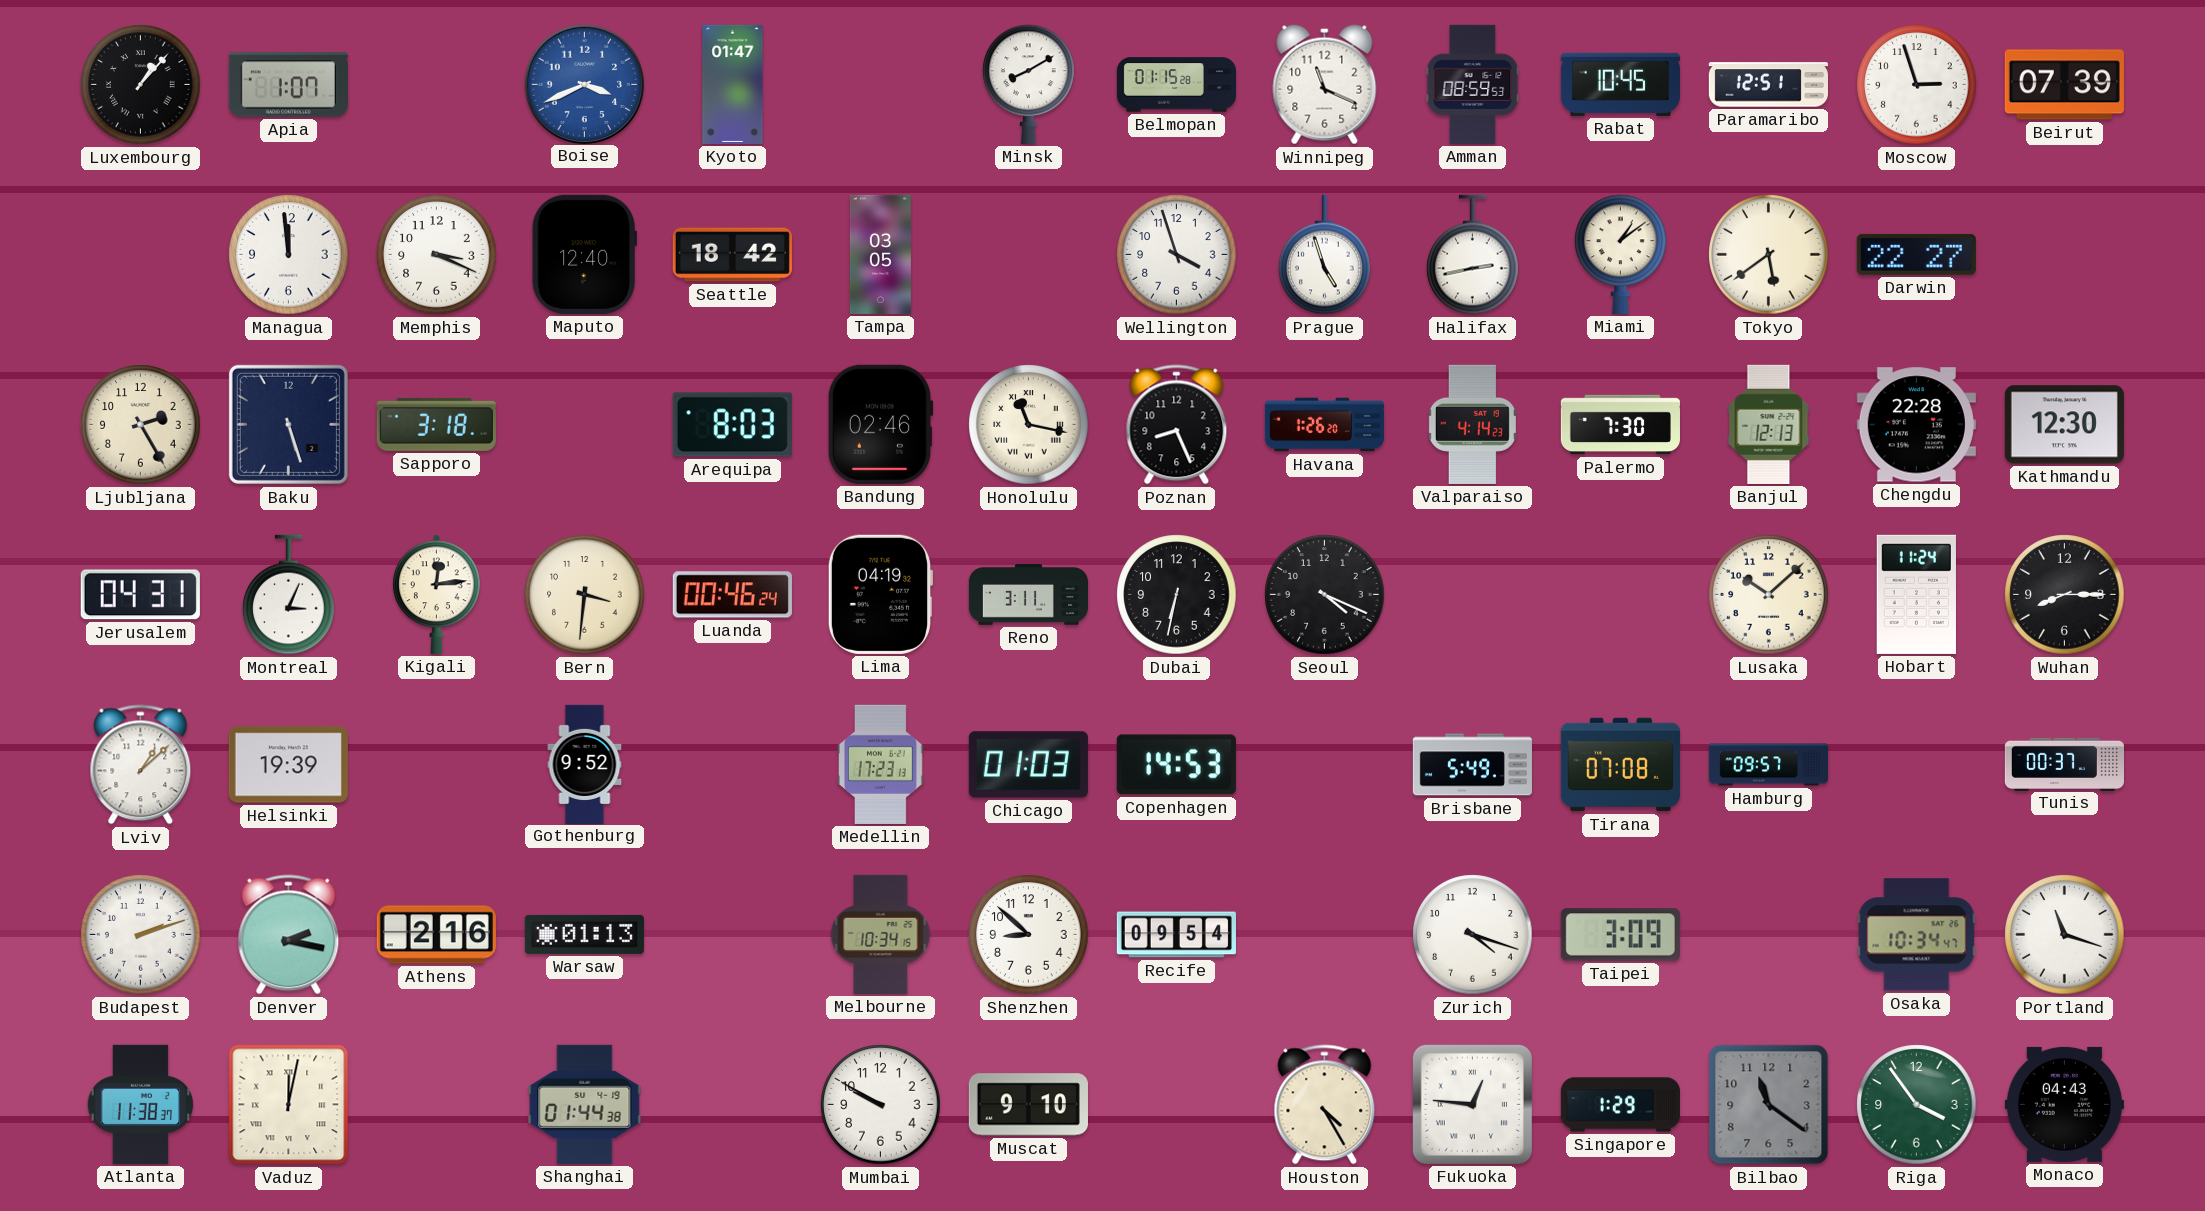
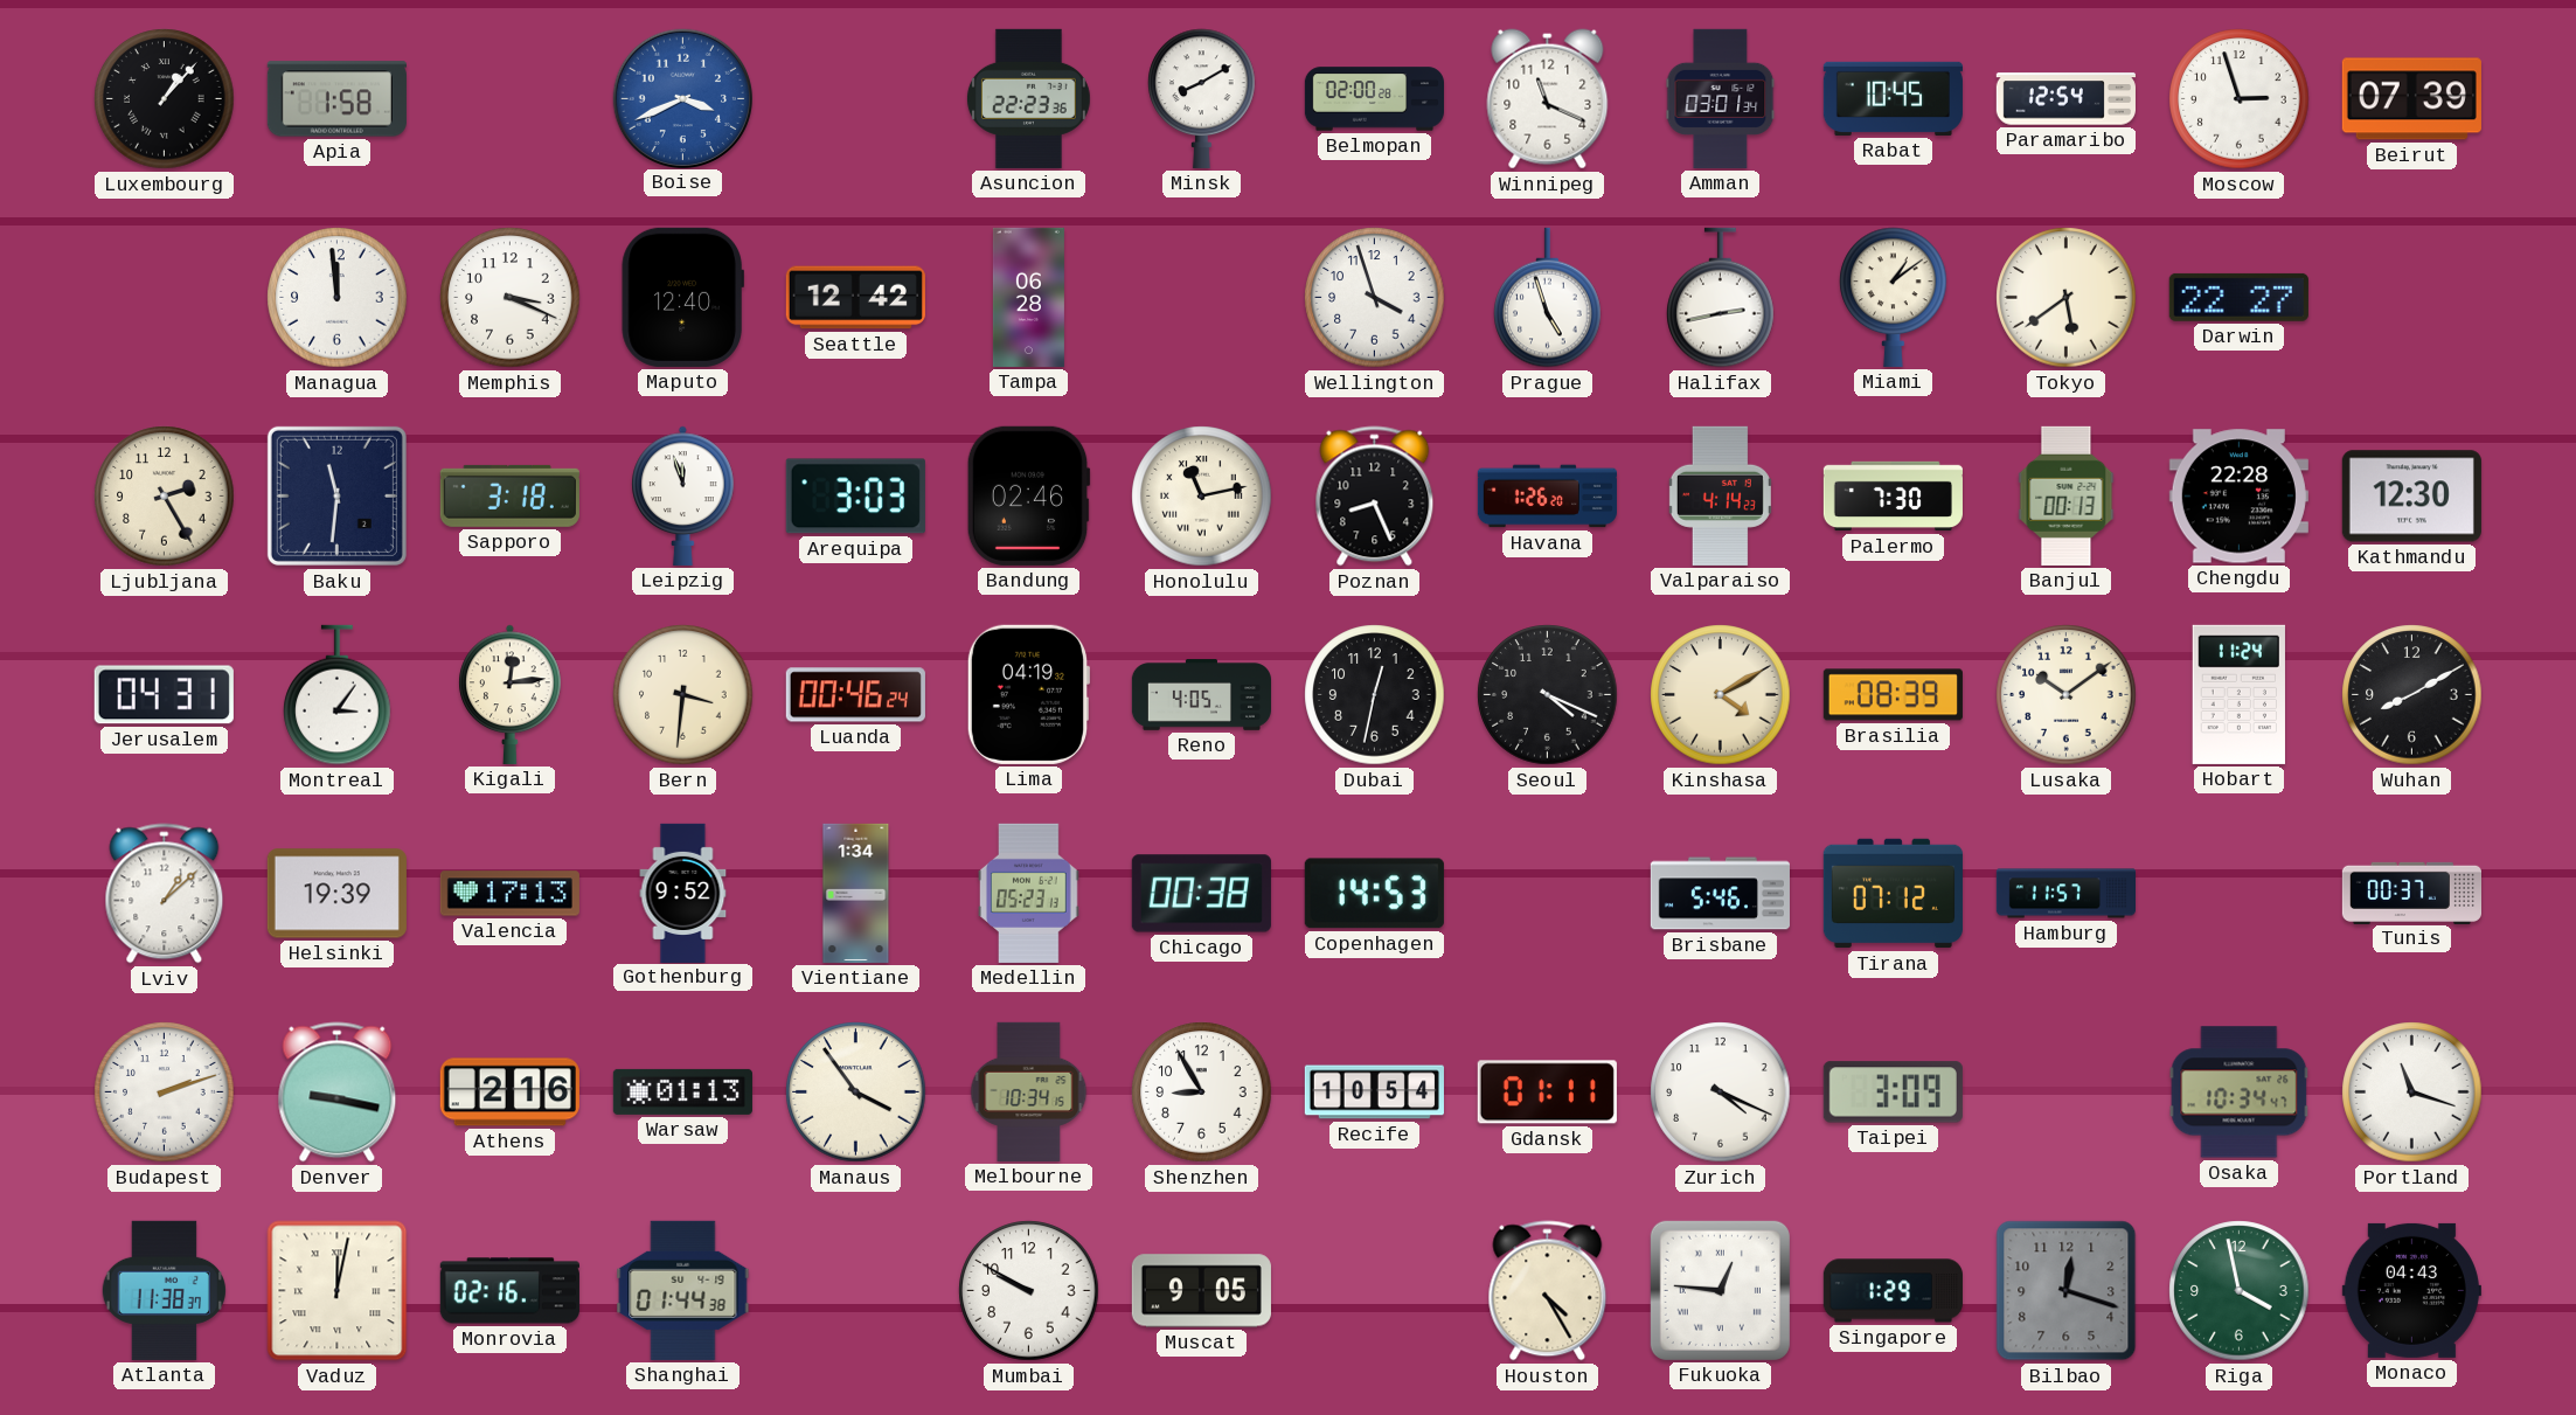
Apia: 1:07 -> 1:58 (336, 99)
Kyoto: 01:47 -> none (733, 84)
Asuncion: none -> 22:23 (1028, 98)
Belmopan: 01:15 -> 02:00 (1374, 99)
Amman: 08:59 -> 03:01 (1721, 98)
Paramaribo: 12:51 -> 12:54 (2065, 99)
Seattle: 18:42 -> 12:42 (855, 298)
Tampa: 03:05 -> 06:28 (1028, 297)
Baku: 5:27 -> 11:31 (336, 495)
Leipzig: none -> 11:57 (683, 495)
Arequipa: 8:03 -> 3:03 (855, 497)
Honolulu: 11:17 -> 11:13 (1202, 497)
Banjul: 12:13 -> 00:13 (2067, 495)
Montreal: 3:04 -> 3:06 (338, 695)
Reno: 3:11 -> 4:05 (1201, 695)
Dubai: 6:32 -> 12:32 (1375, 695)
Kinshasa: none -> 4:10 (1721, 695)
Brasilia: none -> 08:39 (1893, 695)
Lusaka: 10:08 -> 10:09 (2067, 695)
Wuhan: 8:15 -> 8:10 (2412, 695)
Valencia: none -> 17:13 (509, 894)
Vientiane: none -> 1:34 (856, 893)
Medellin: 17:23 -> 05:23 (1029, 893)
Chicago: 01:03 -> 00:38 (1201, 894)
Brisbane: 5:49 -> 5:46 (1720, 894)
Tirana: 07:08 -> 07:12 (1893, 894)
Hamburg: 09:57 -> 11:57 (2065, 894)
Denver: 2:17 -> 9:17 (338, 1093)
Manaus: none -> 3:54 (856, 1093)
Shenzhen: 8:52 -> 8:55 (1202, 1093)
Recife: 09:54 -> 10:54 (1374, 1093)
Gdansk: none -> 01:11 (1547, 1093)
Zurich: 4:18 -> 4:19 (1721, 1093)
Monrovia: none -> 02:16 (509, 1291)
Muscat: 9:10 -> 9:05 (1201, 1291)
Bilbao: 11:21 -> 12:18 (2067, 1291)
Riga: 3:54 -> 3:58 (2240, 1291)
